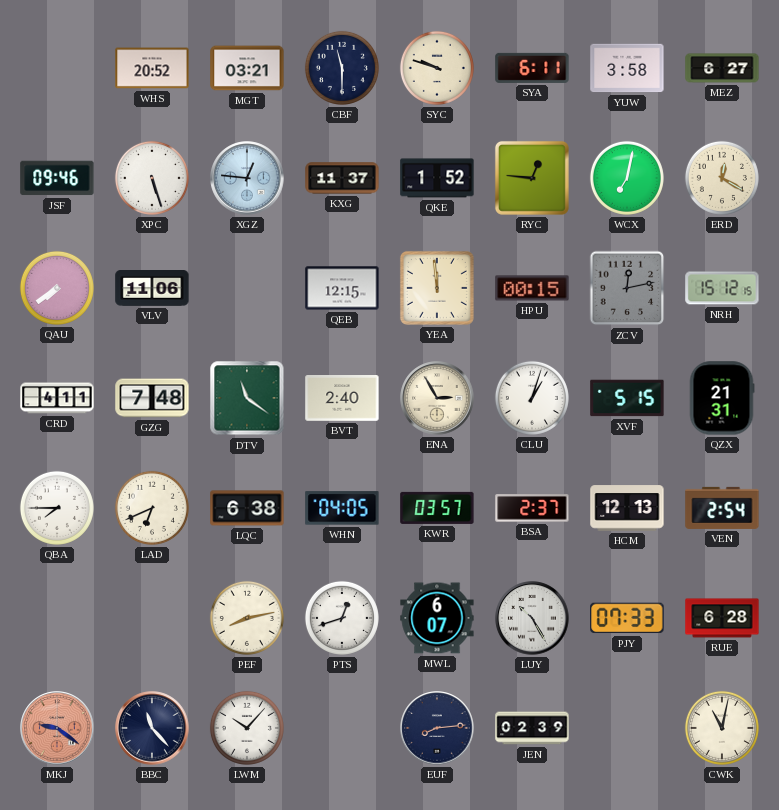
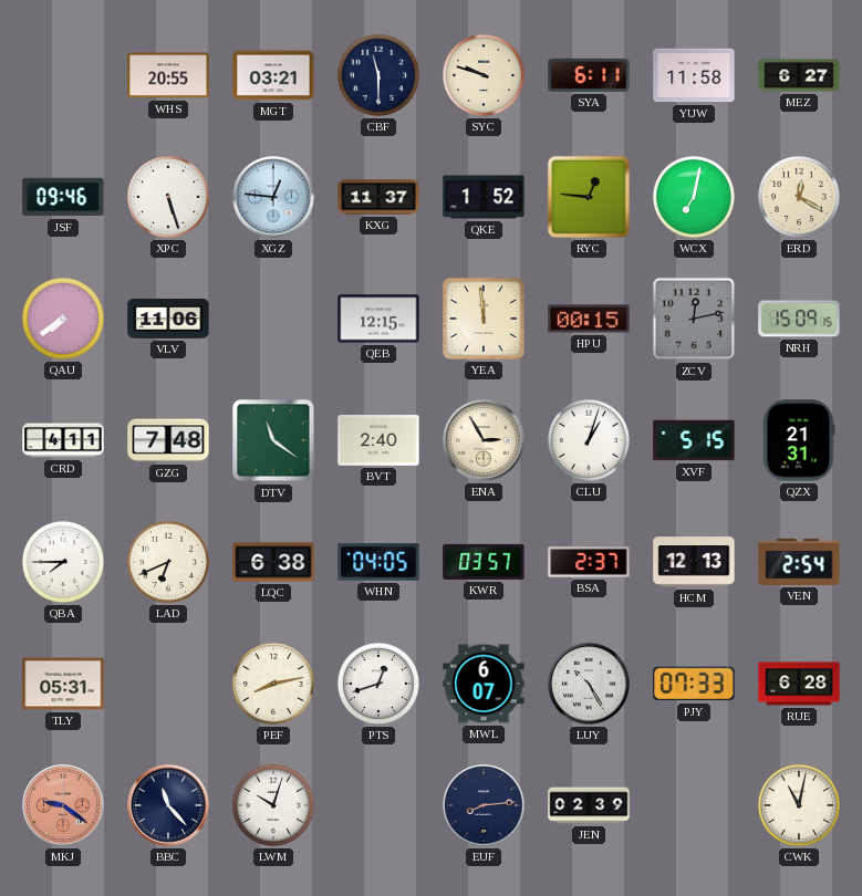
WHS: 20:52 -> 20:55 (168, 75)
YUW: 3:58 -> 11:58 (694, 75)
NRH: 15:12 -> 15:09 (799, 319)
TLY: none -> 05:31 (63, 684)
LWM: 10:07 -> 10:03 (273, 805)
